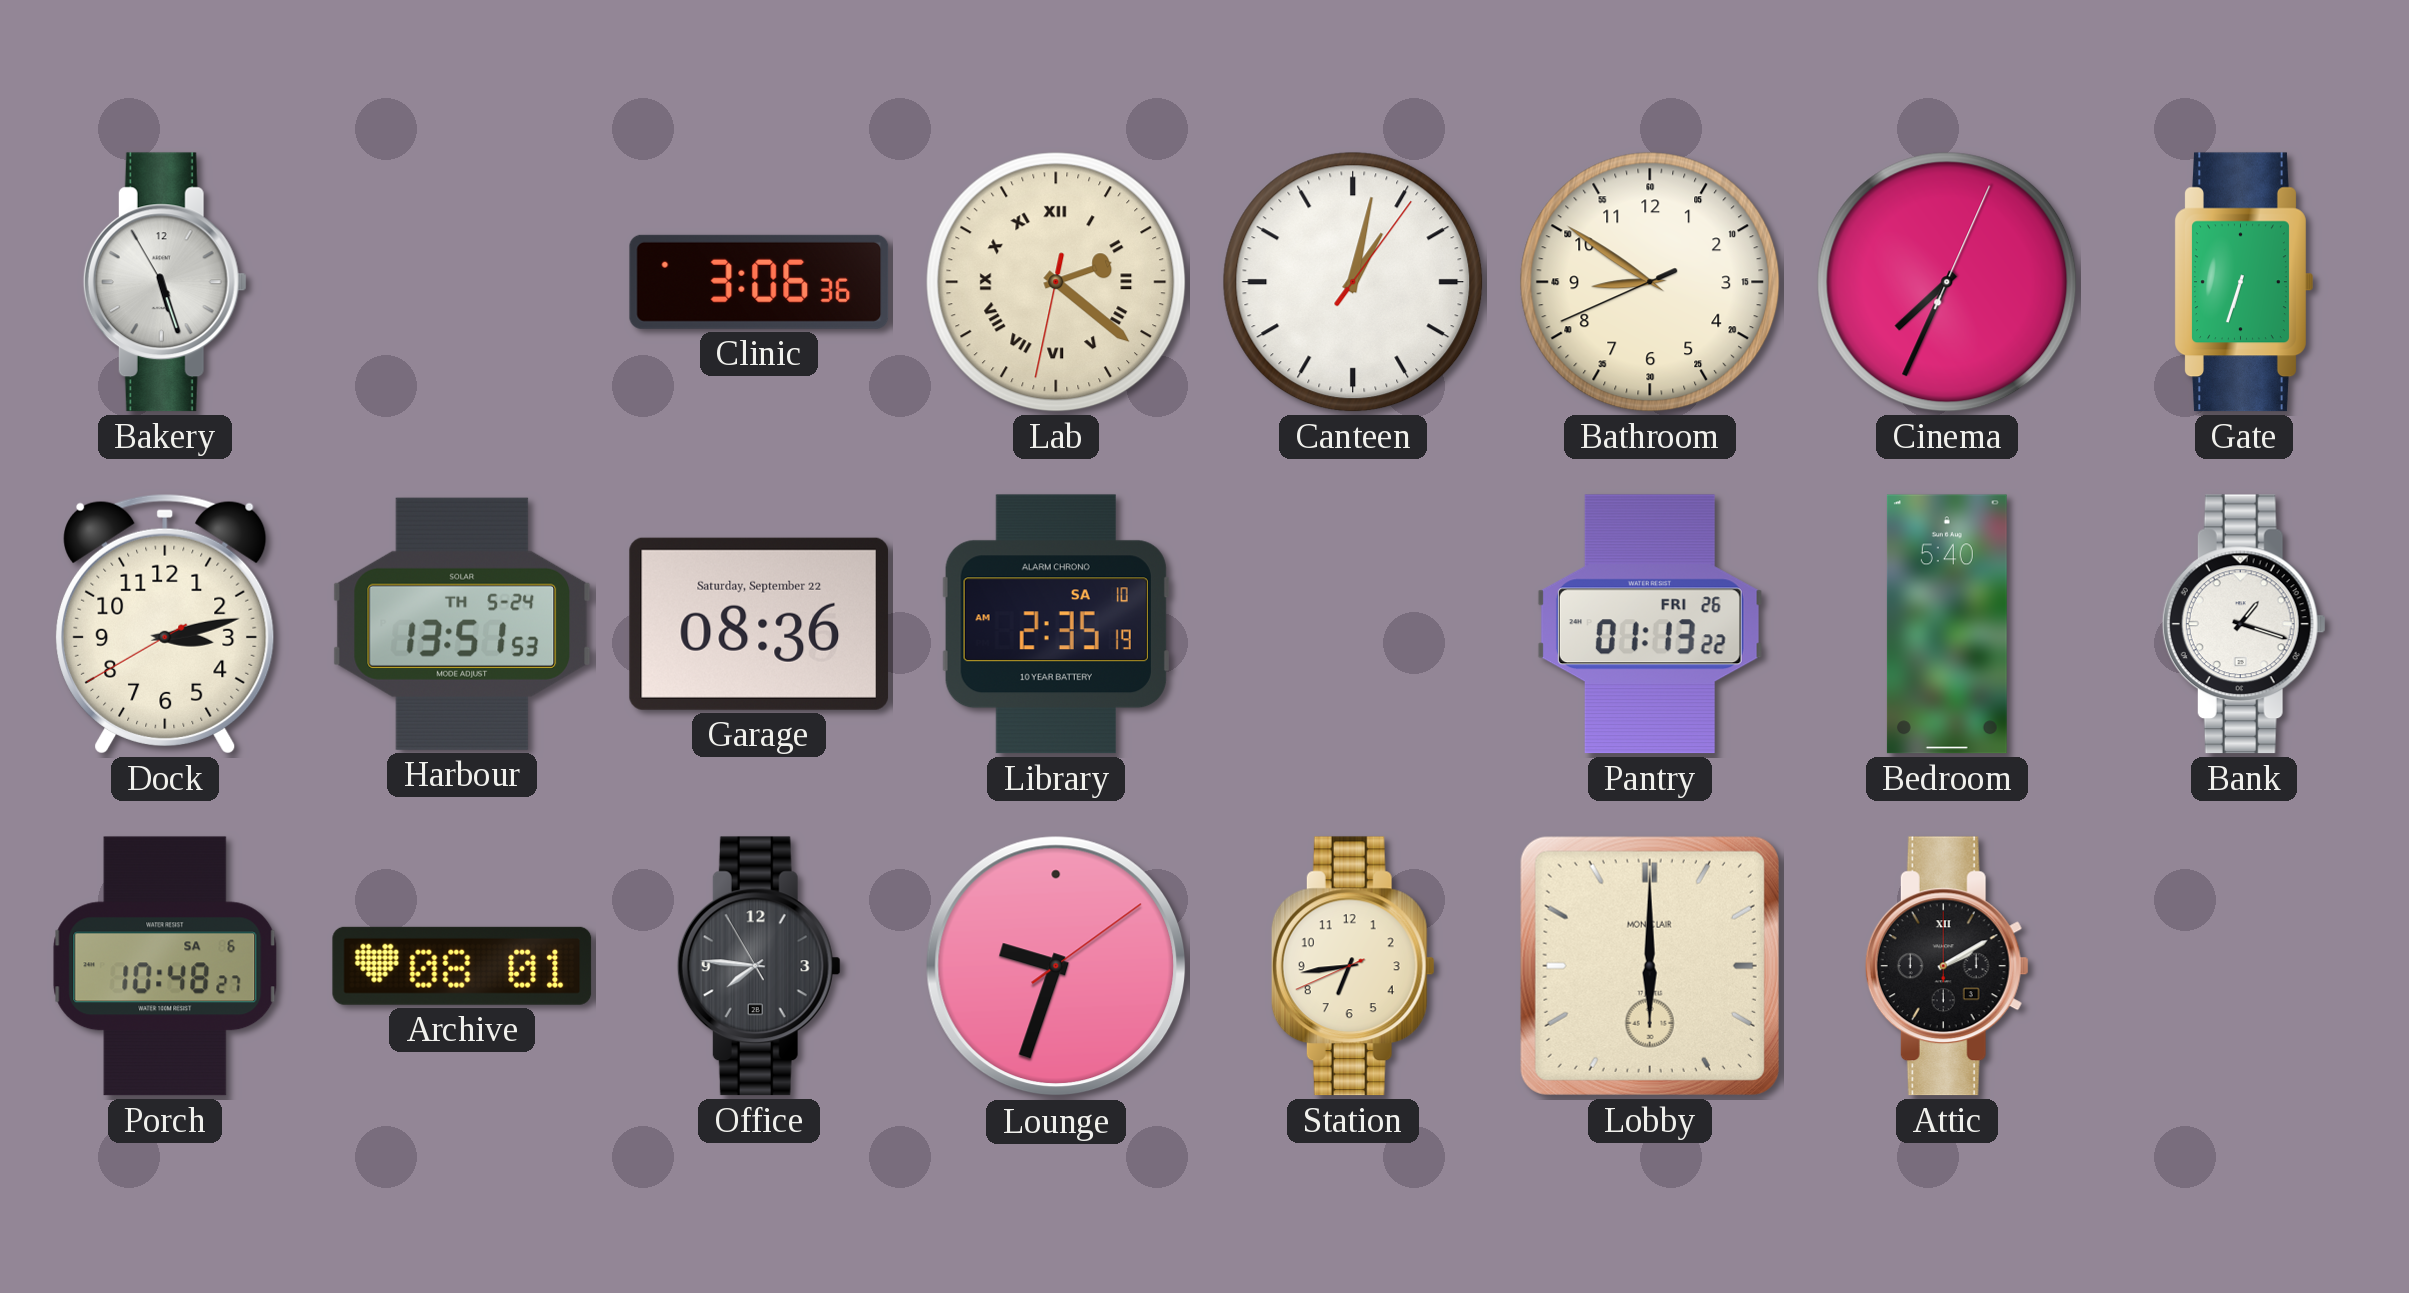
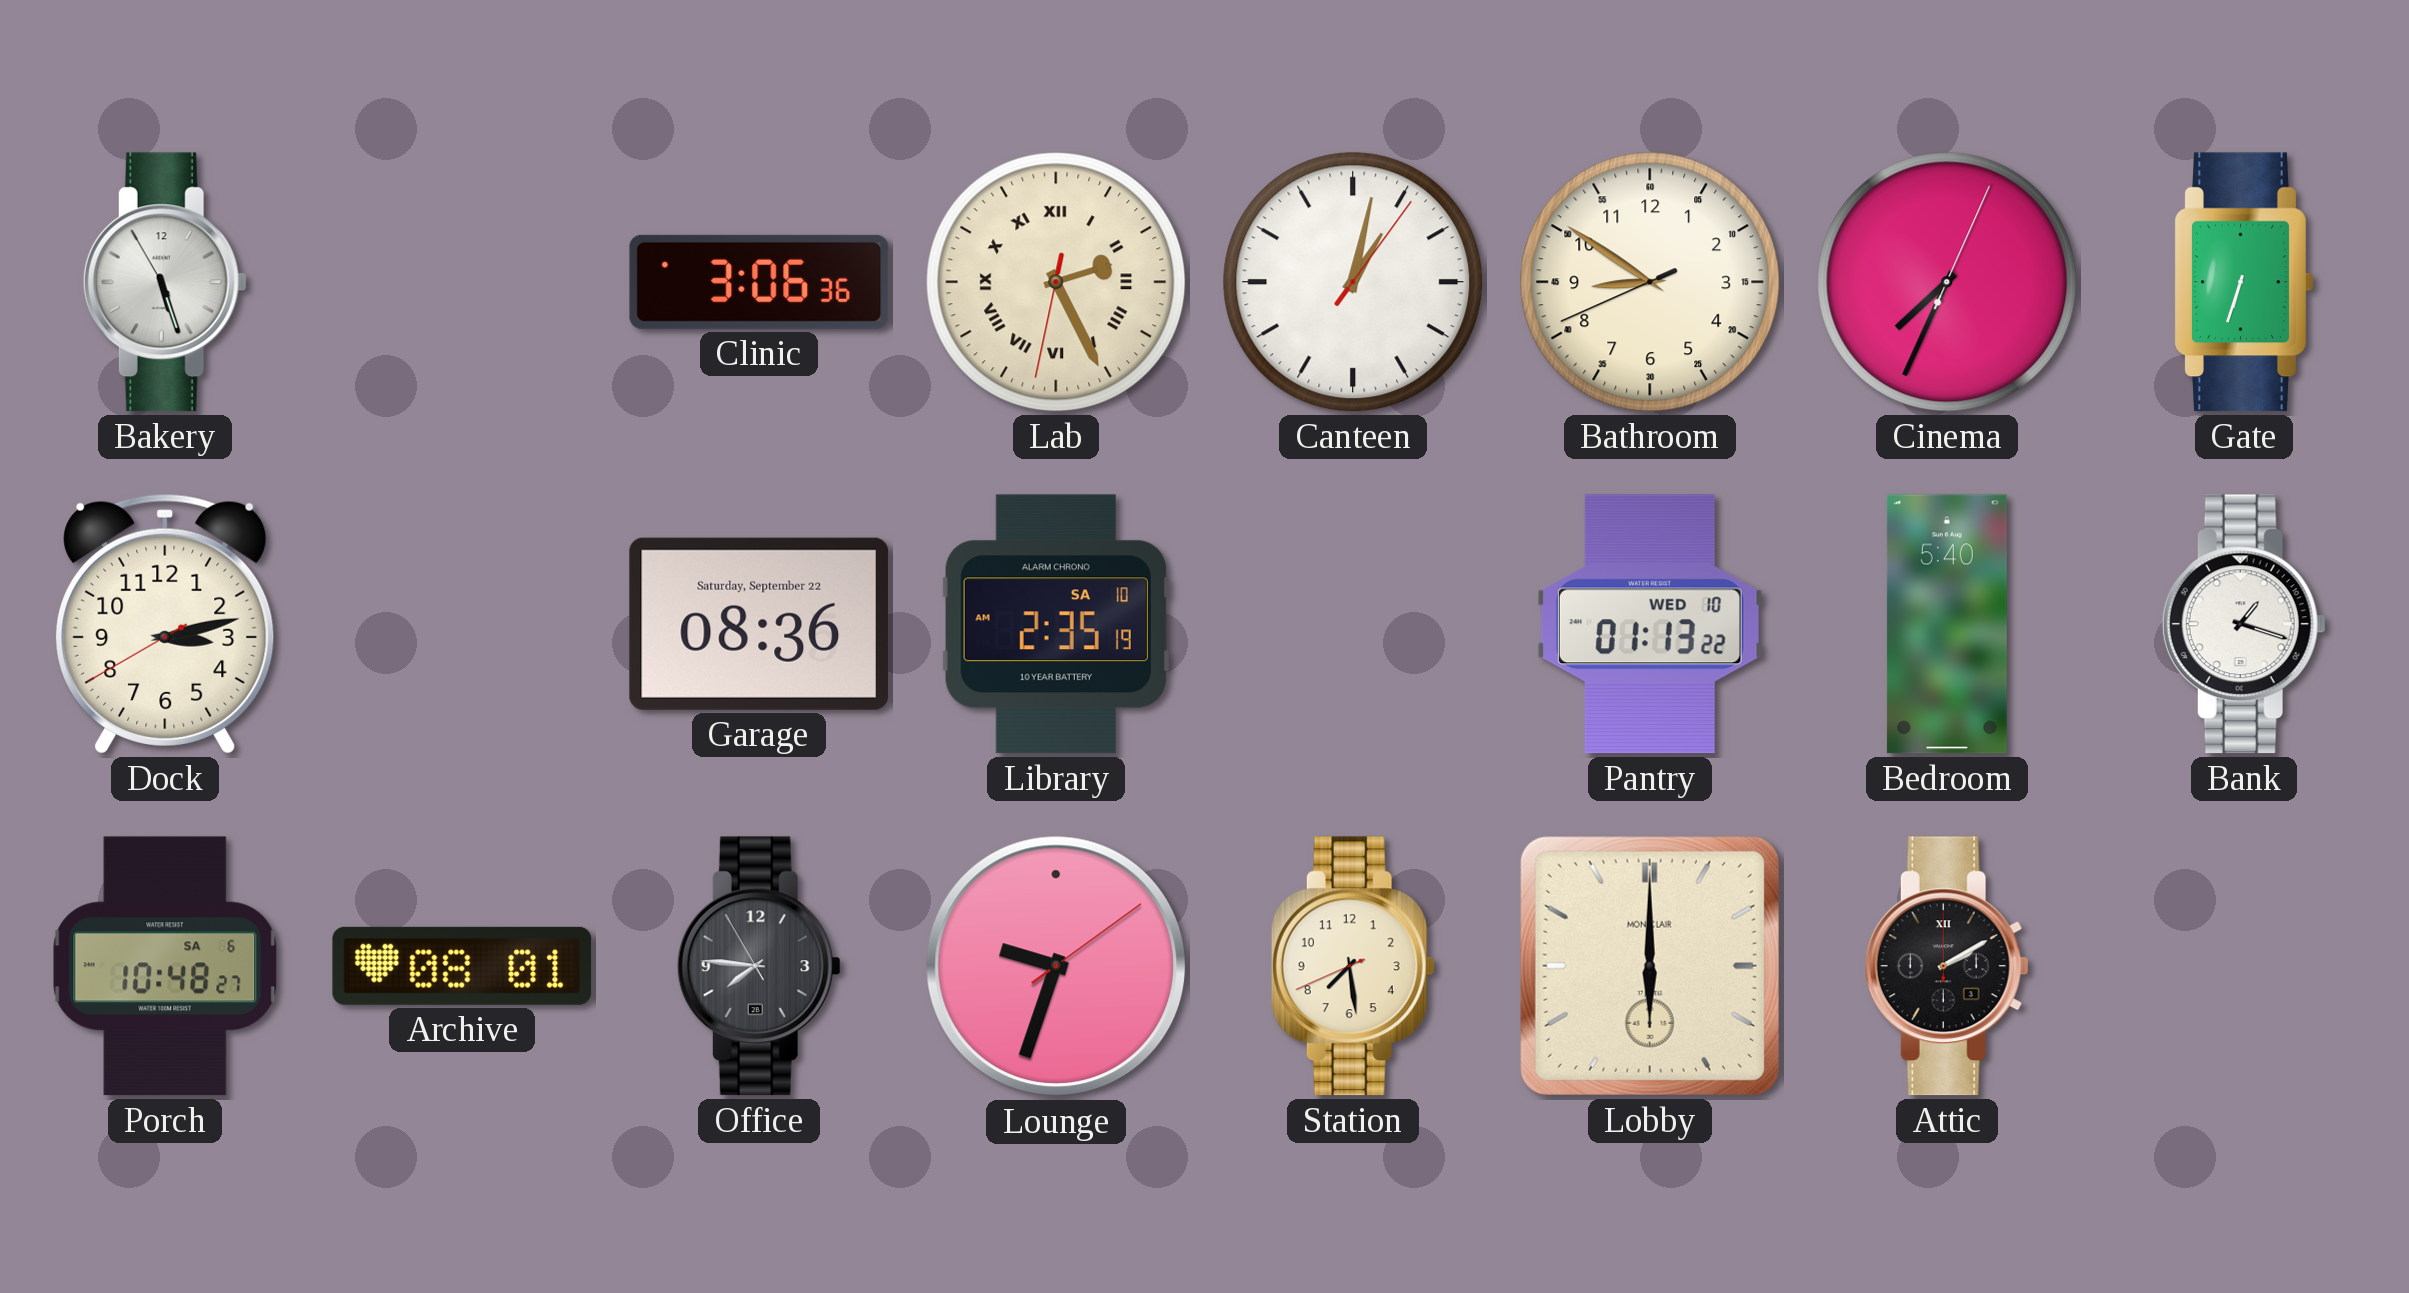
Lab: 2:21 -> 2:25 (1056, 282)
Harbour: 13:51 -> none (462, 624)
Pantry date: FRI 26 -> WED 10 (1650, 624)
Station: 6:43 -> 7:28 (1353, 966)
